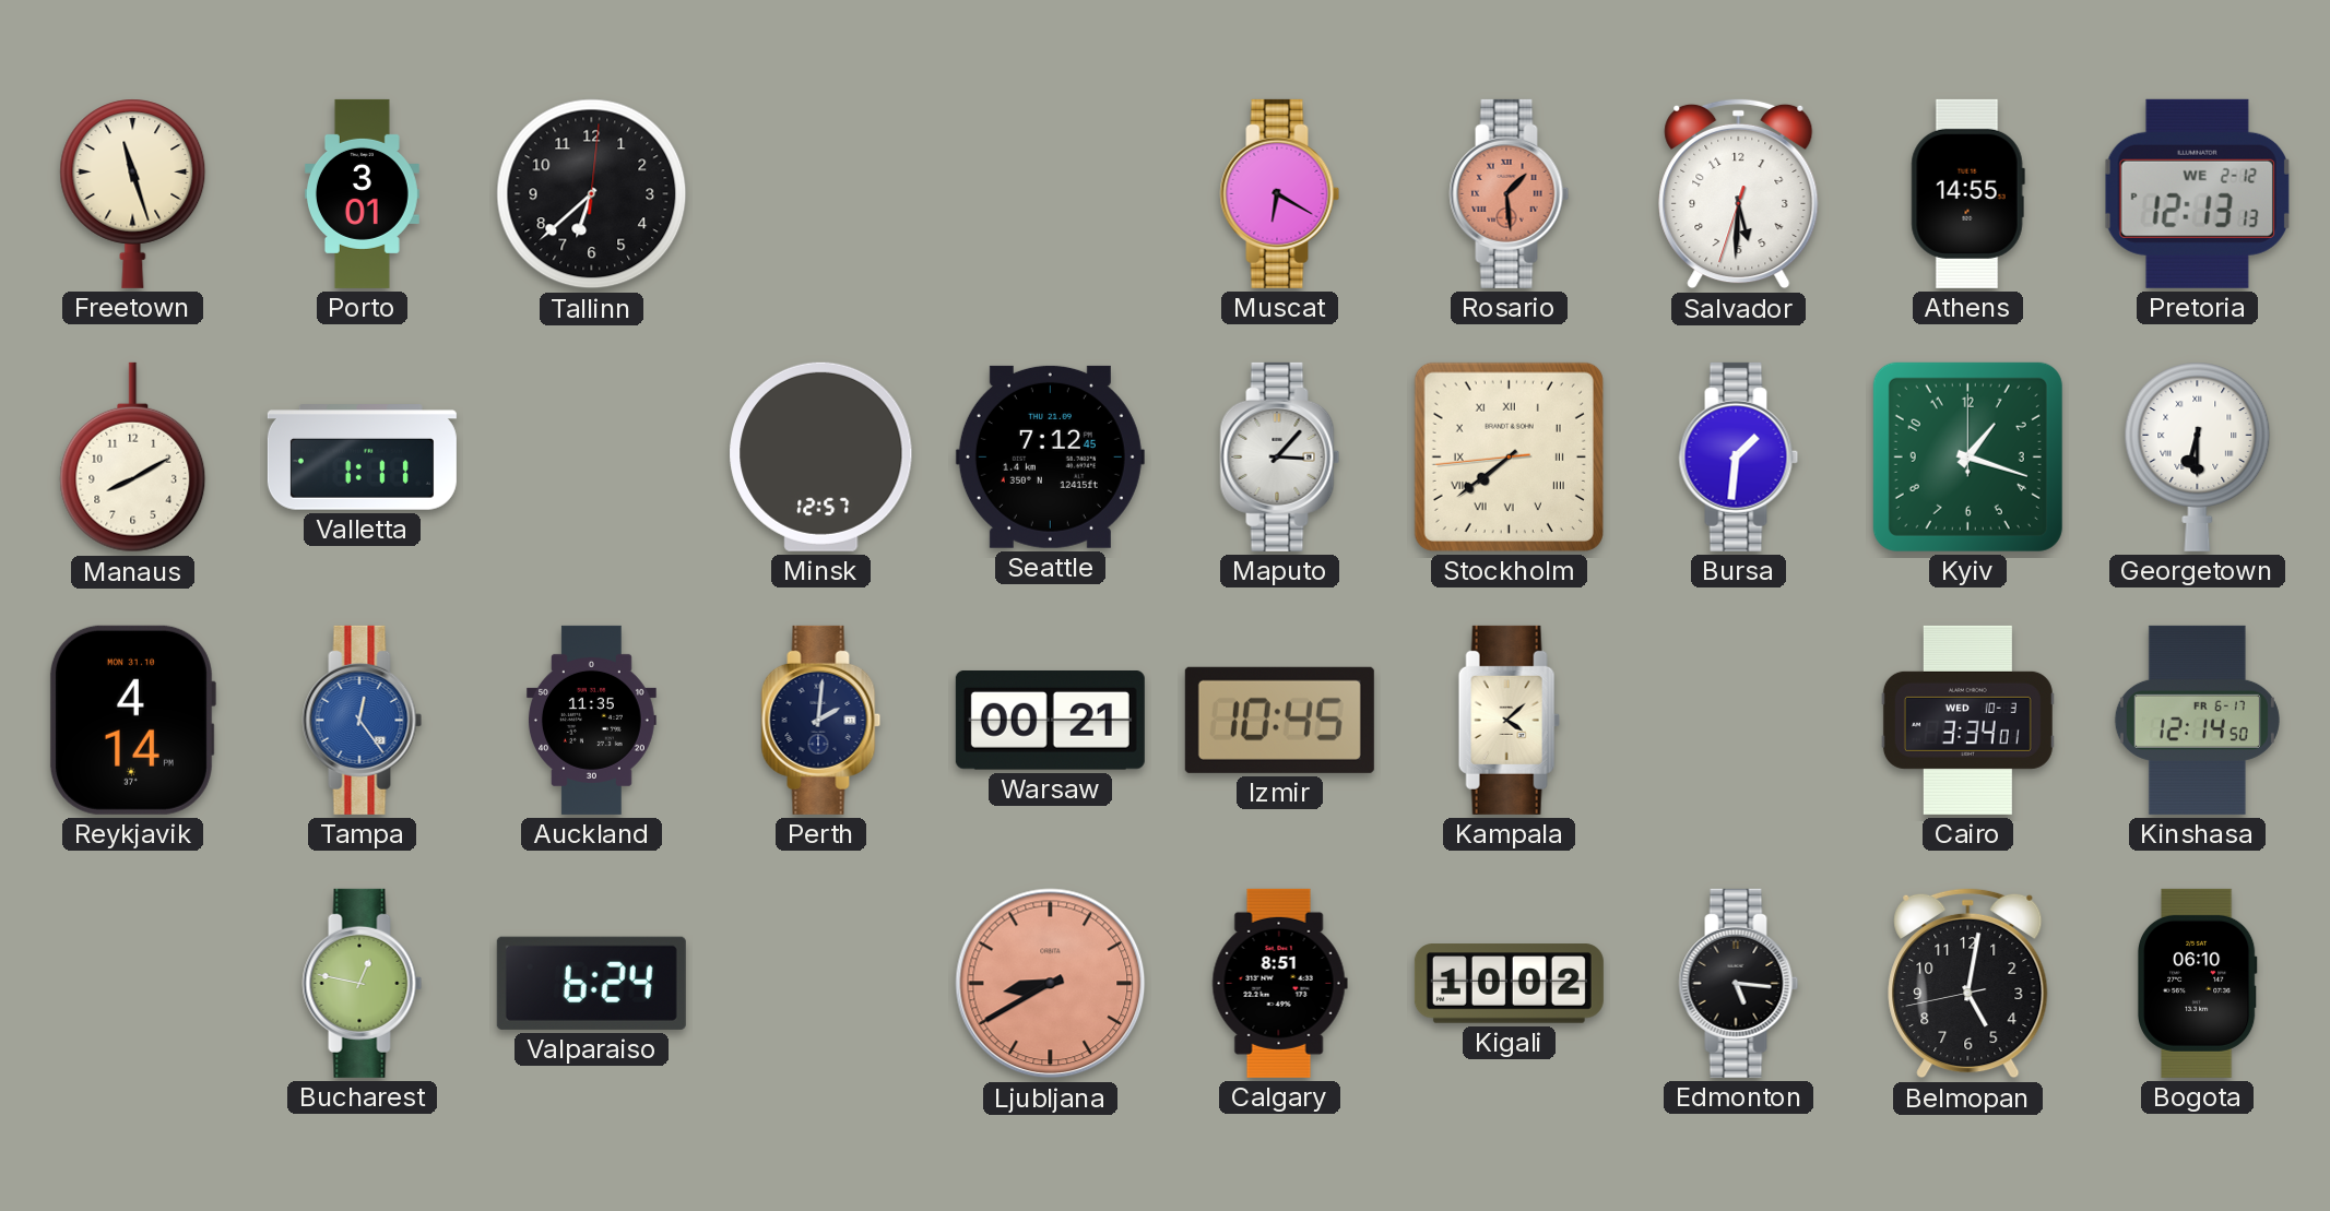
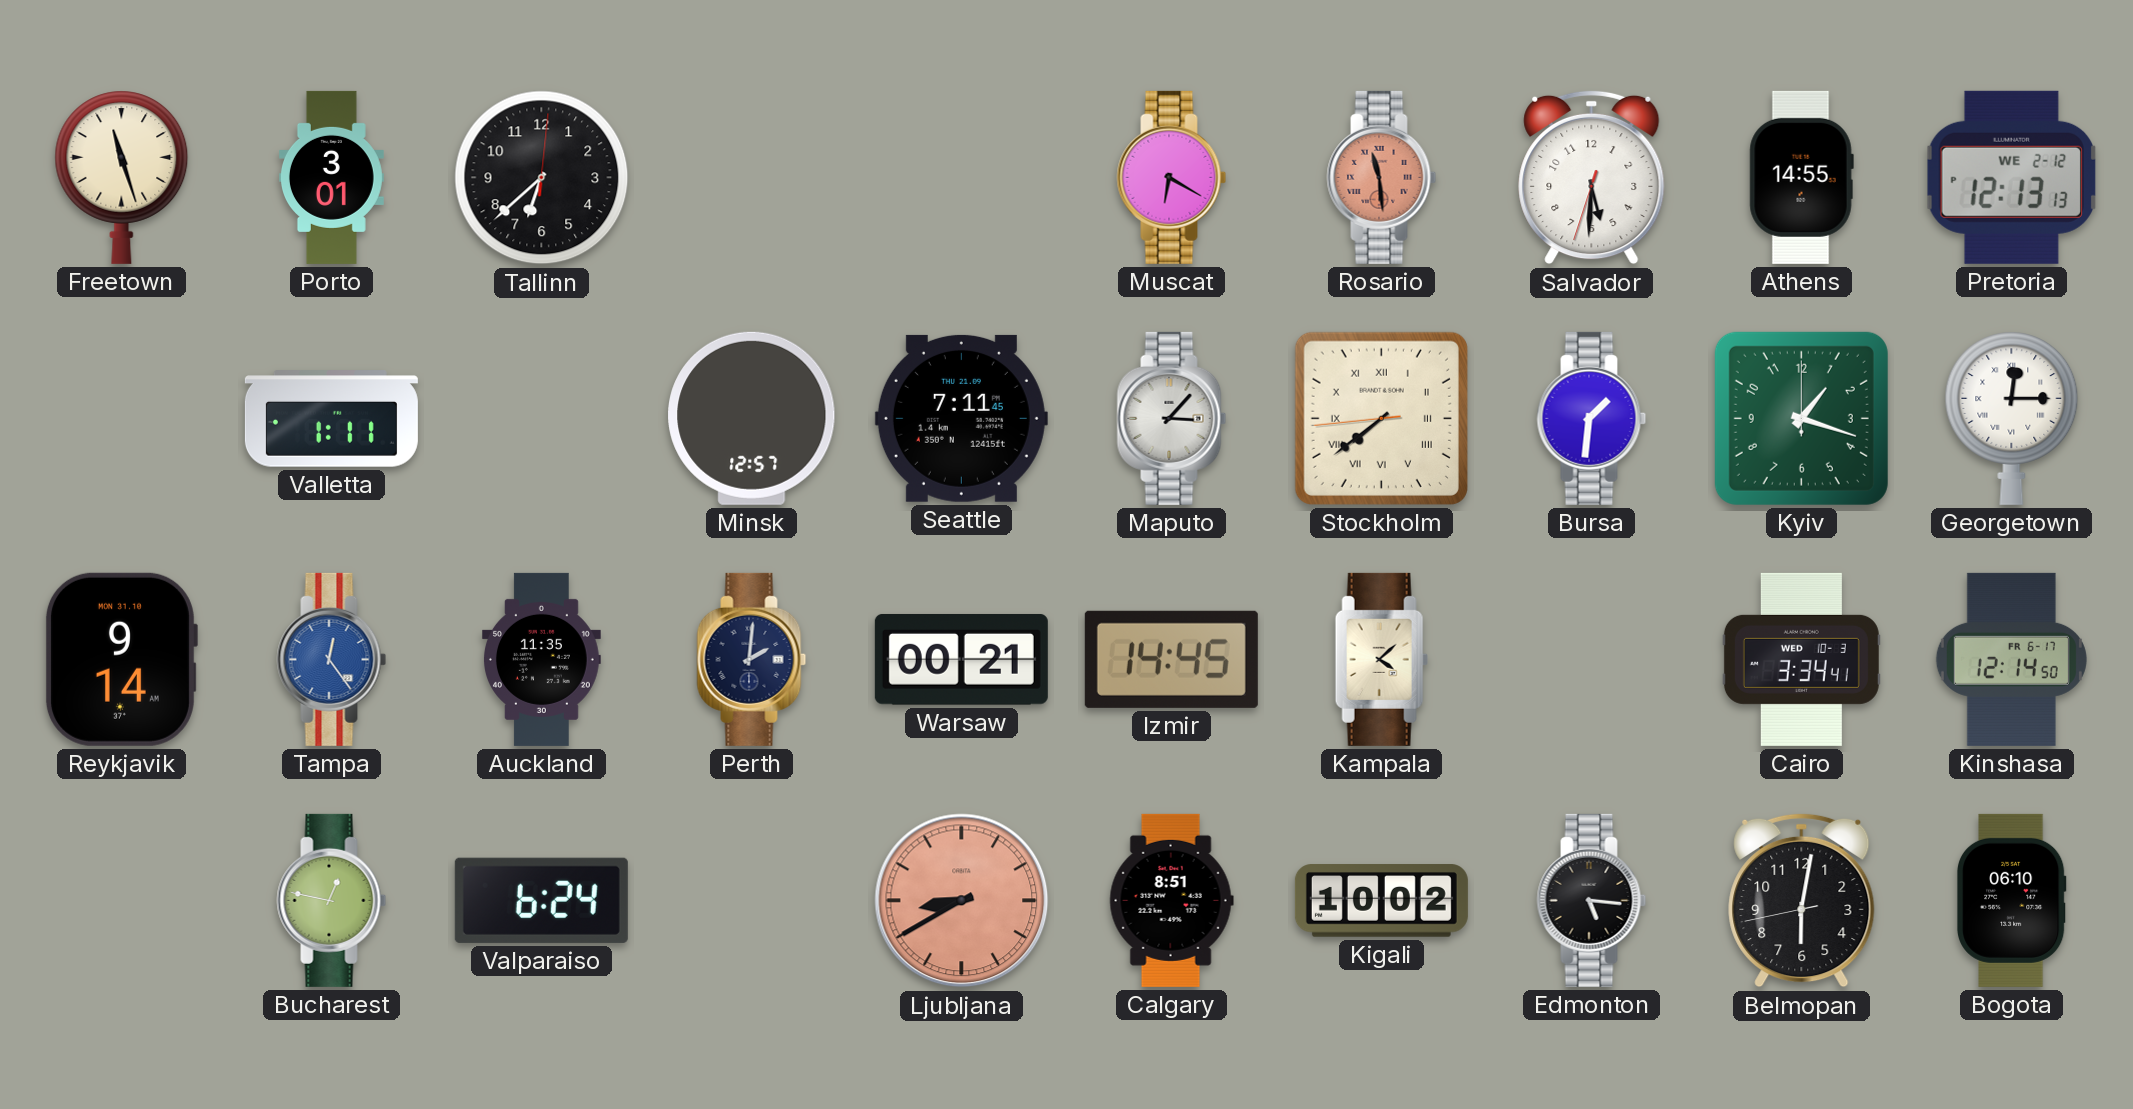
Rosario: 1:29 -> 11:29 (1382, 177)
Manaus: 8:10 -> none (133, 458)
Seattle: 7:12 -> 7:11 (961, 418)
Georgetown: 6:30 -> 12:15 (2012, 418)
Reykjavik: 4:14 -> 9:14 (121, 659)
Izmir: 10:45 -> 14:45 (1171, 659)
Cairo: 3:34:01 -> 3:34:41 (1801, 659)
Belmopan: 5:01 -> 6:01 (1802, 900)
